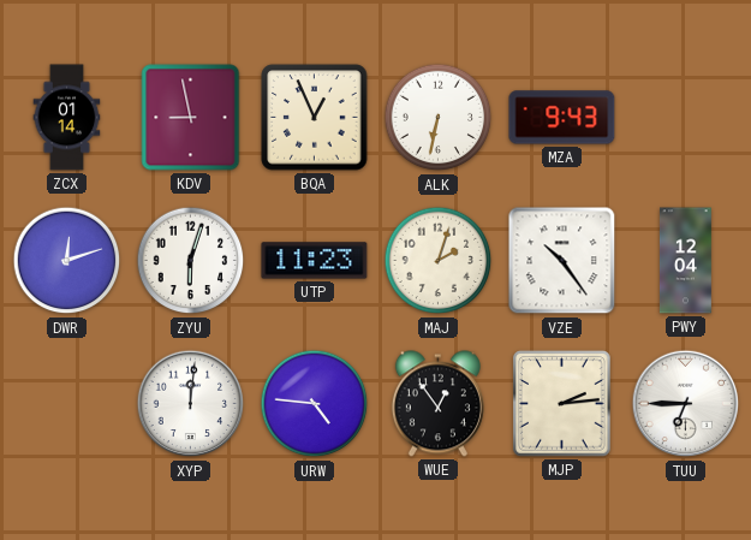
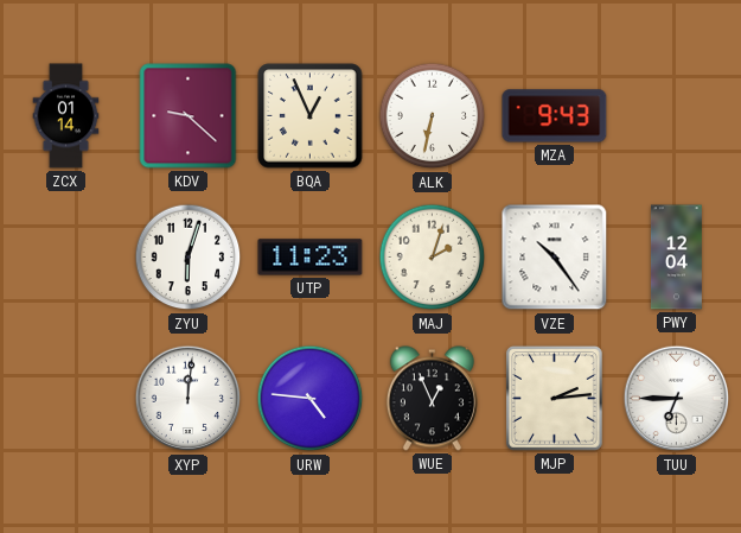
KDV: 8:58 -> 9:22 (189, 116)
DWR: 12:12 -> none (67, 261)
WUE: 12:54 -> 12:56 (432, 399)
